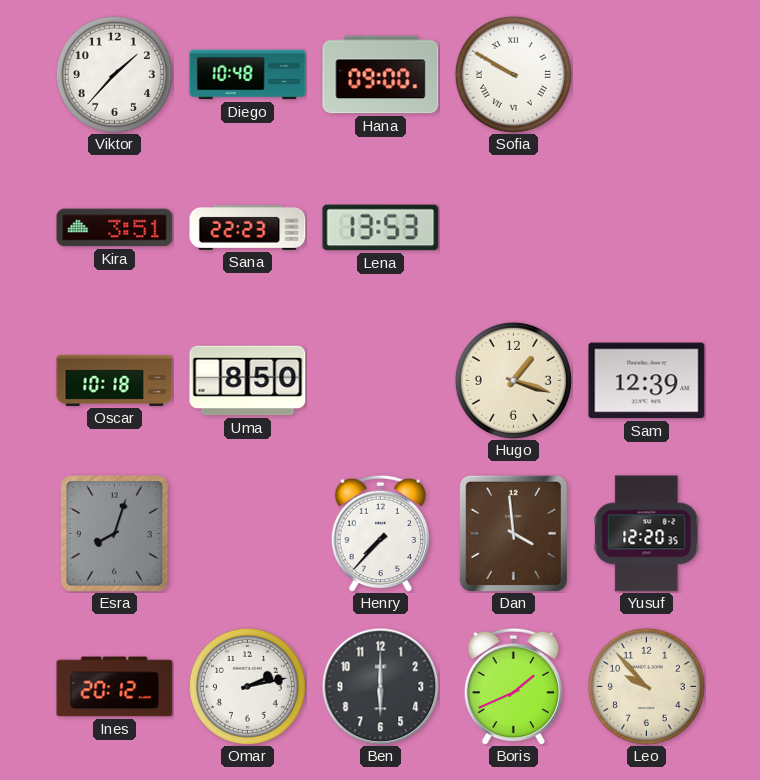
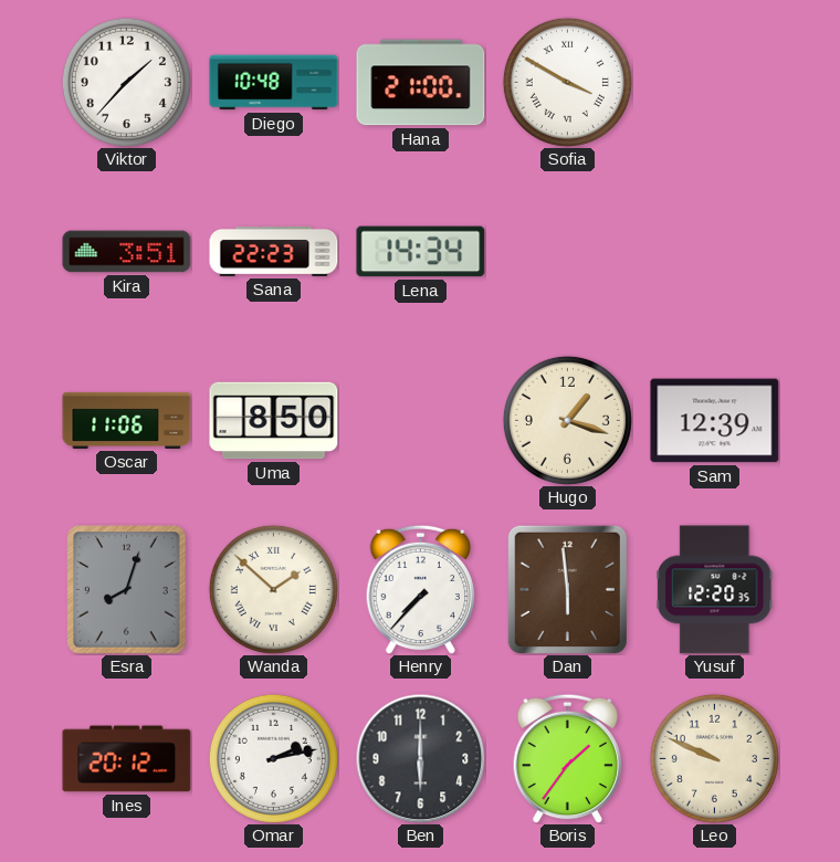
Hana: 09:00 -> 21:00 (421, 83)
Sofia: 9:50 -> 3:50 (567, 82)
Lena: 13:53 -> 14:34 (421, 252)
Oscar: 10:18 -> 11:06 (127, 420)
Wanda: none -> 1:52 (273, 589)
Dan: 3:59 -> 5:59 (567, 589)
Boris: 1:41 -> 1:36 (568, 758)
Leo: 9:53 -> 9:49 (714, 758)
